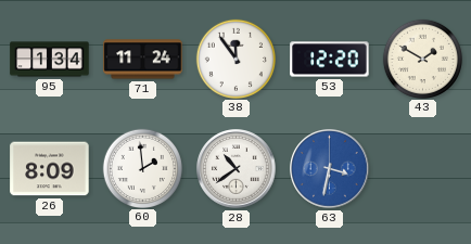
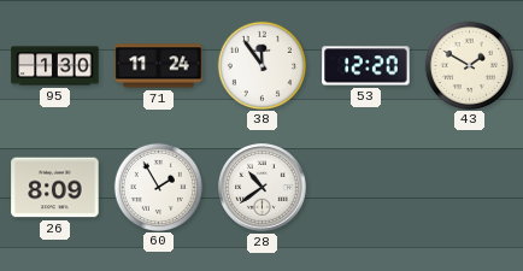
95: 1:34 -> 1:30 (55, 66)
60: 1:59 -> 1:55 (158, 187)
63: 3:32 -> none (330, 169)
